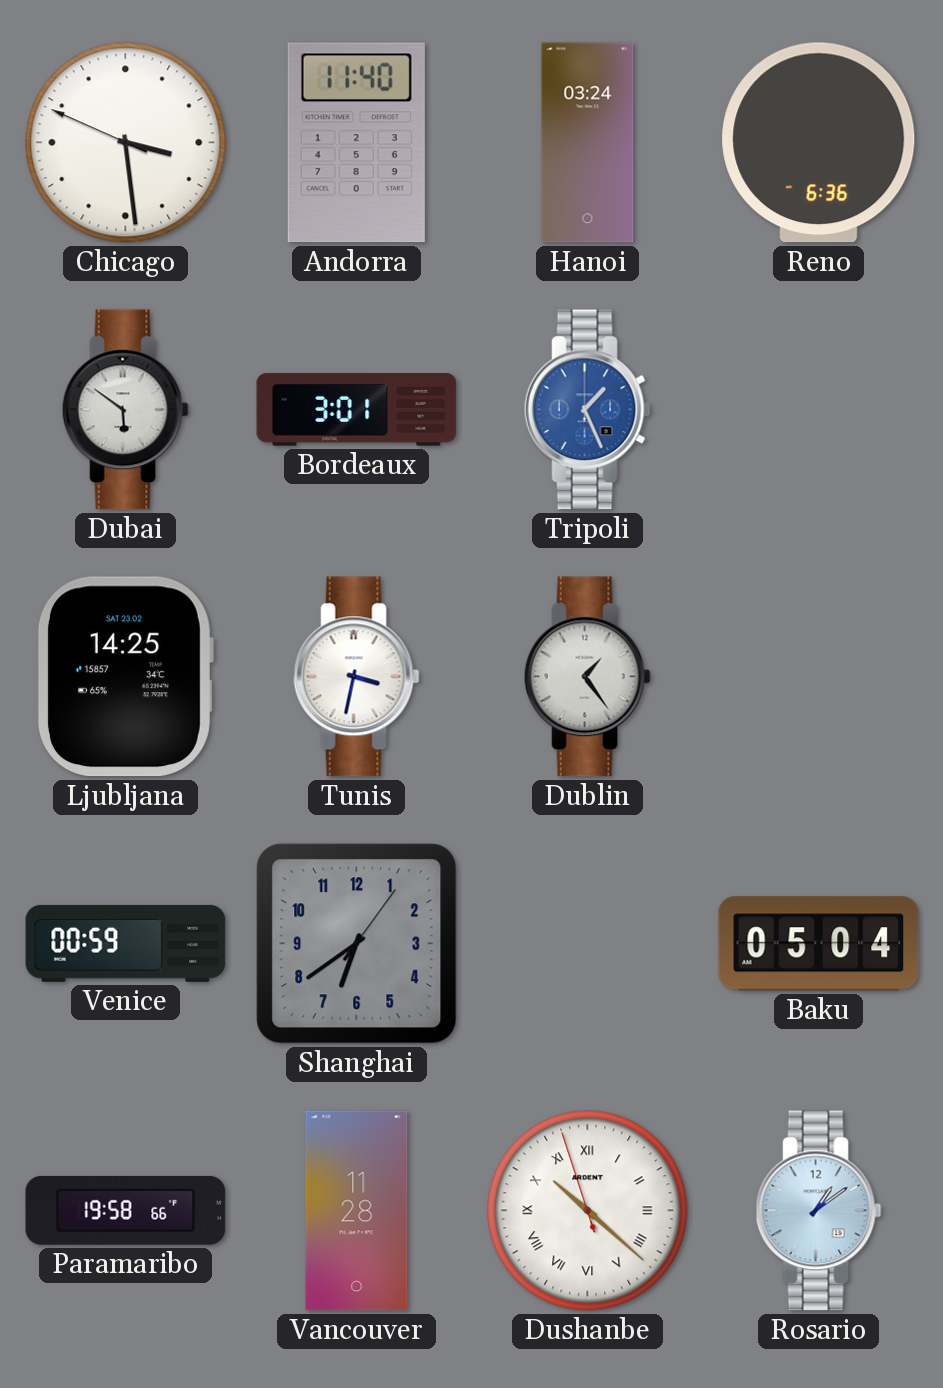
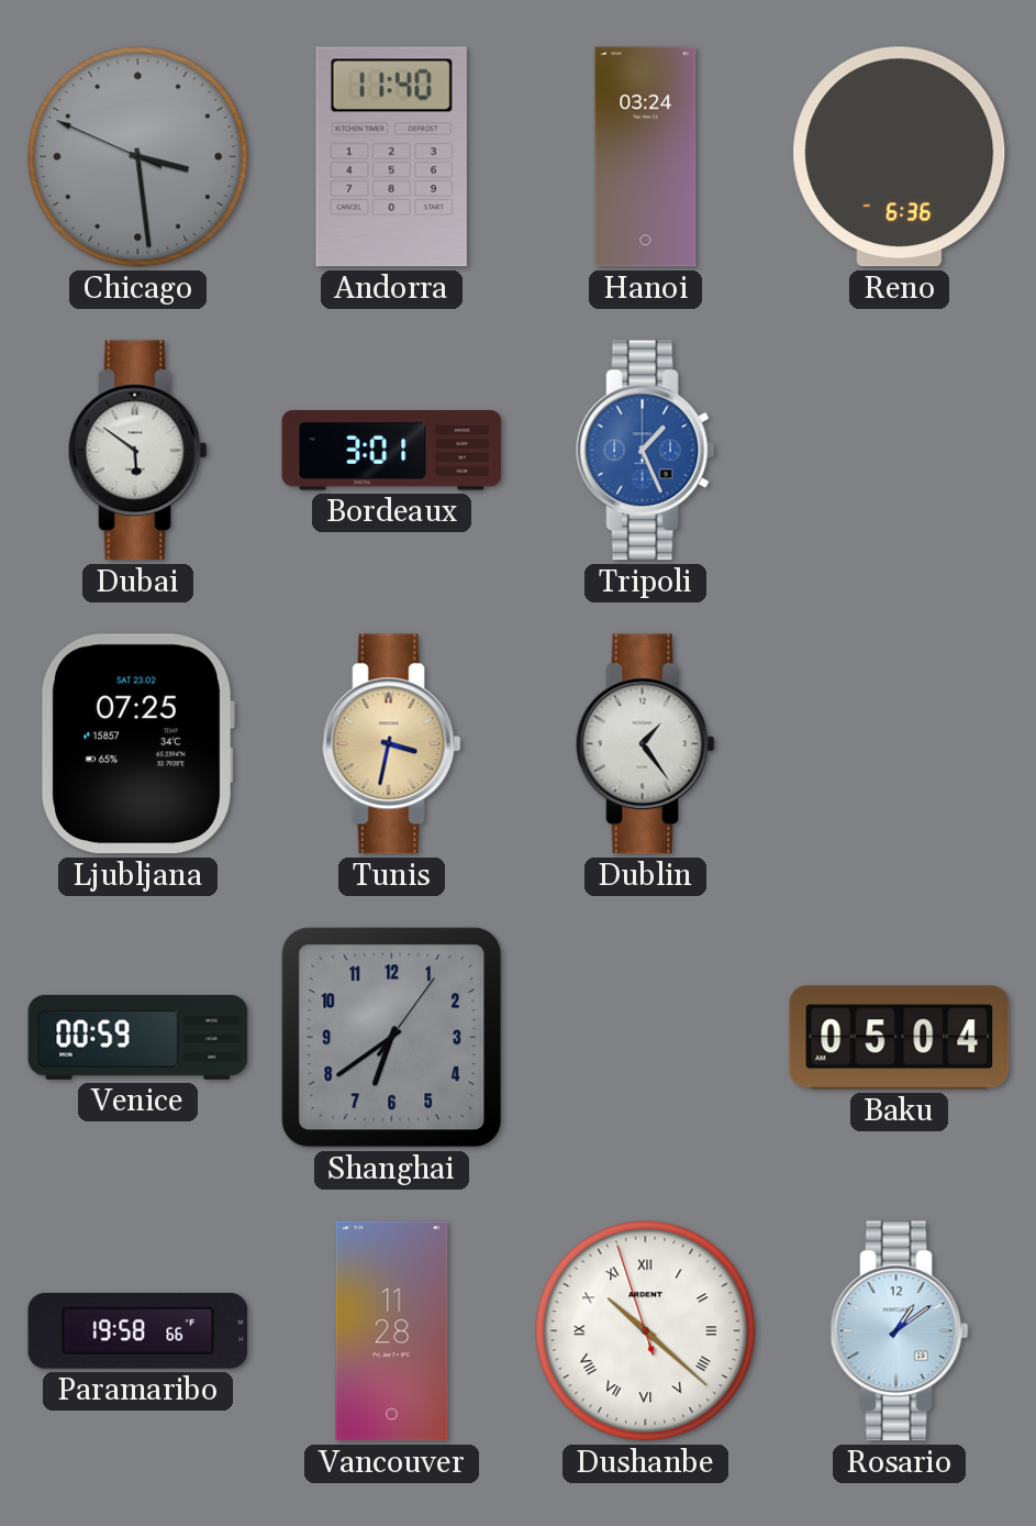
Chicago dial: white -> grey (138, 157)
Ljubljana: 14:25 -> 07:25 (137, 744)
Tunis dial: white -> champagne (391, 744)
